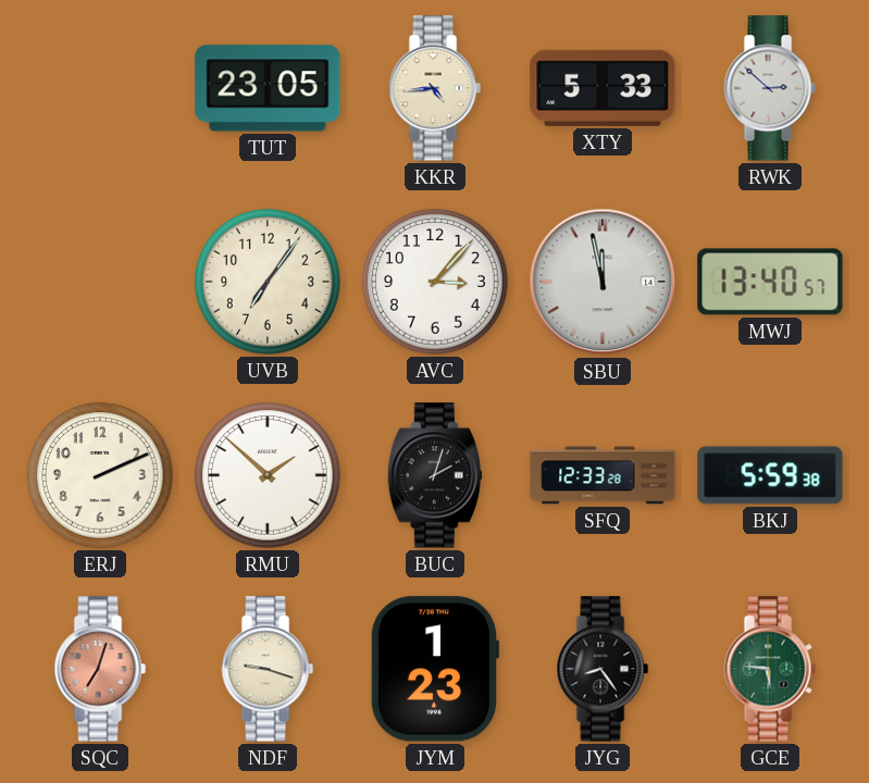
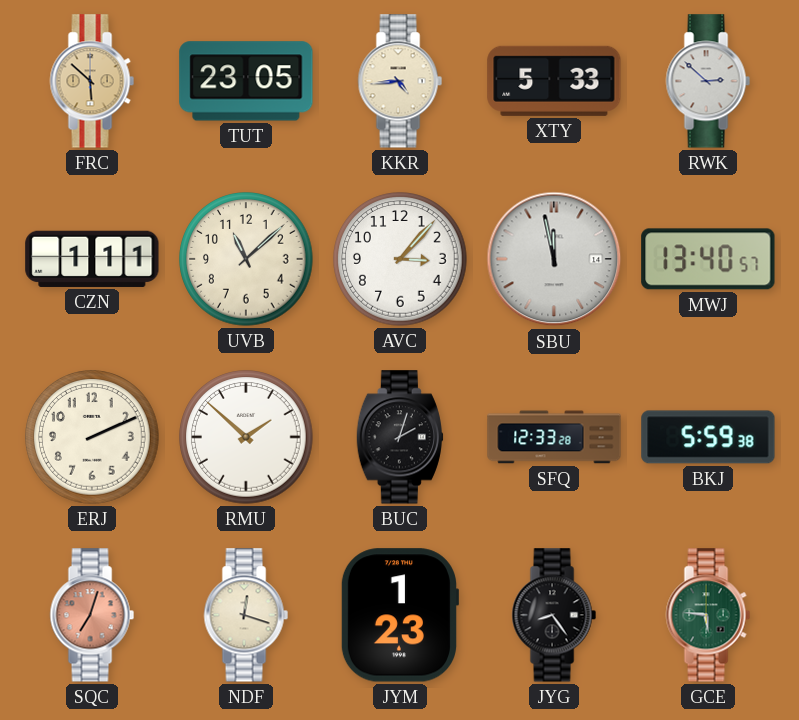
FRC: none -> 5:52 (92, 81)
CZN: none -> 1:11 (92, 259)
UVB: 7:06 -> 11:08 (246, 259)
NDF: 9:18 -> 12:18 (246, 615)
